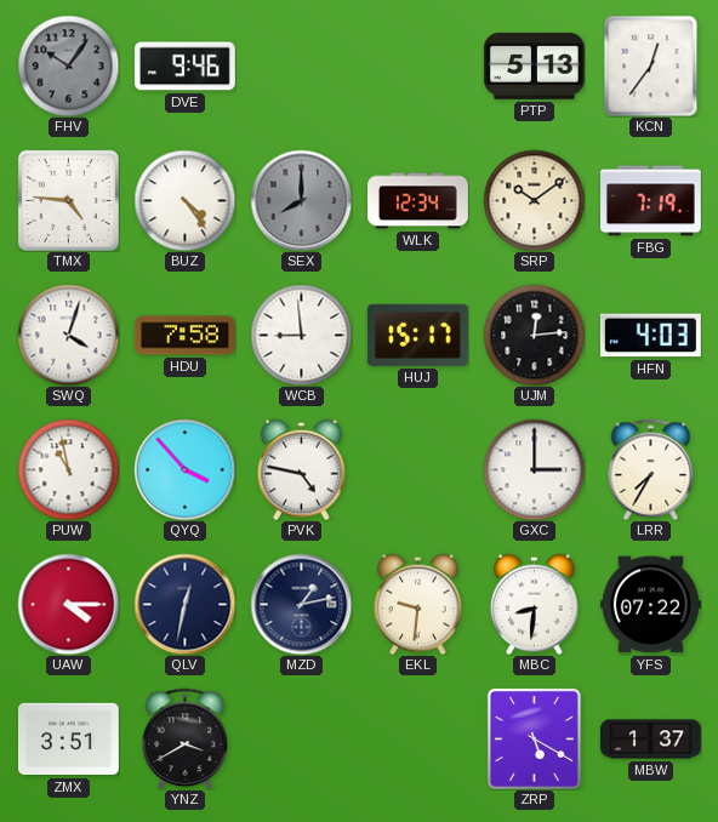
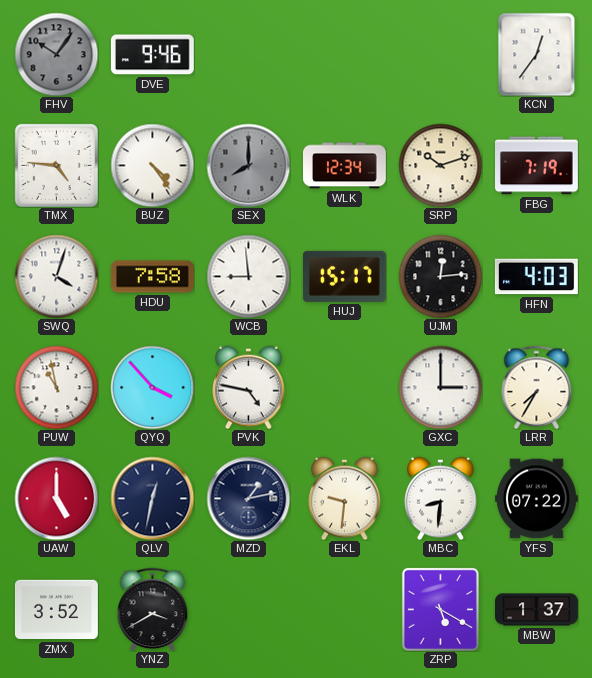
PTP: 5:13 -> none (534, 65)
SRP: 10:09 -> 10:12 (440, 165)
UAW: 4:15 -> 5:00 (56, 498)
ZMX: 3:51 -> 3:52 (56, 610)
